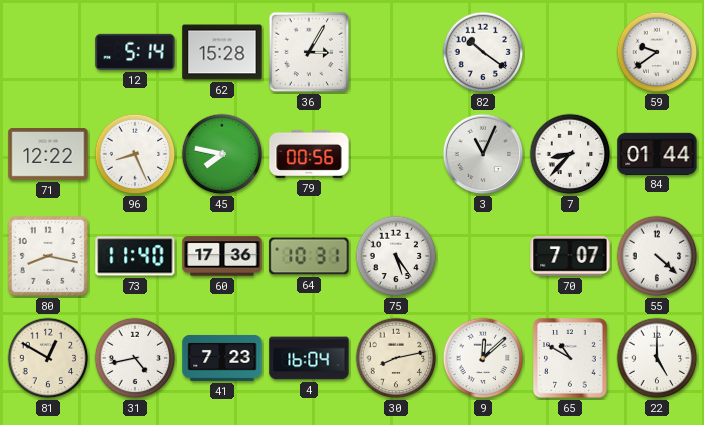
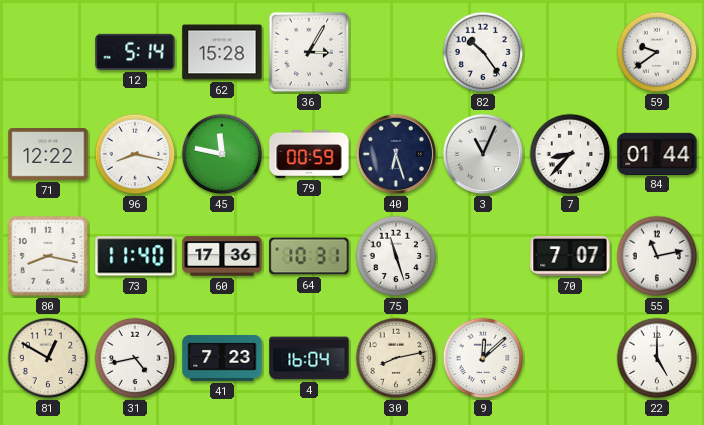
82: 10:21 -> 10:24 (483, 52)
96: 8:26 -> 8:17 (135, 154)
45: 7:47 -> 11:47 (222, 154)
79: 00:56 -> 00:59 (309, 154)
40: none -> 6:27 (396, 154)
75: 5:24 -> 11:27 (396, 256)
55: 4:22 -> 11:13 (657, 256)
65: 10:50 -> none (570, 358)
